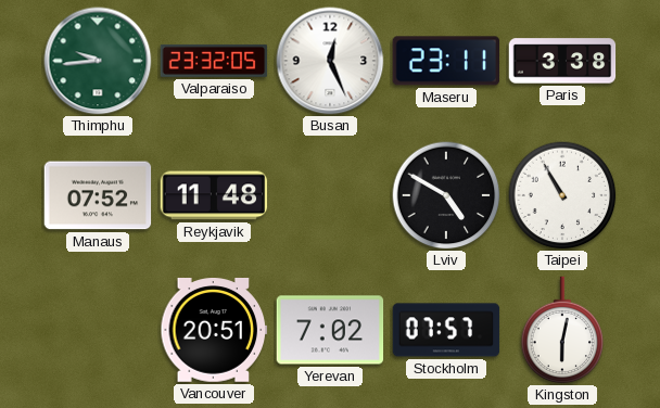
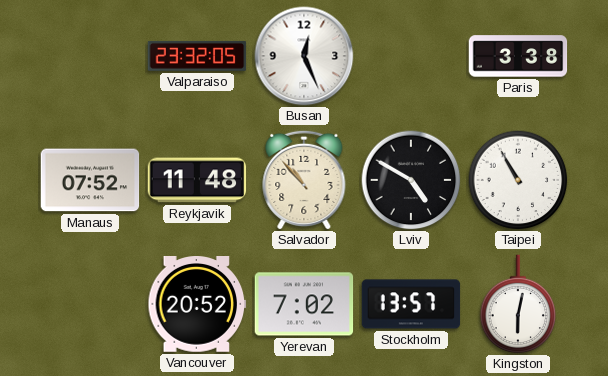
Thimphu: 9:44 -> none (98, 61)
Maseru: 23:11 -> none (445, 61)
Salvador: none -> 10:53 (304, 180)
Vancouver: 20:51 -> 20:52 (197, 305)
Stockholm: 07:57 -> 13:57 (411, 304)
